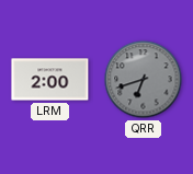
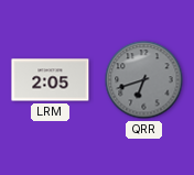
LRM: 2:00 -> 2:05 (51, 80)
